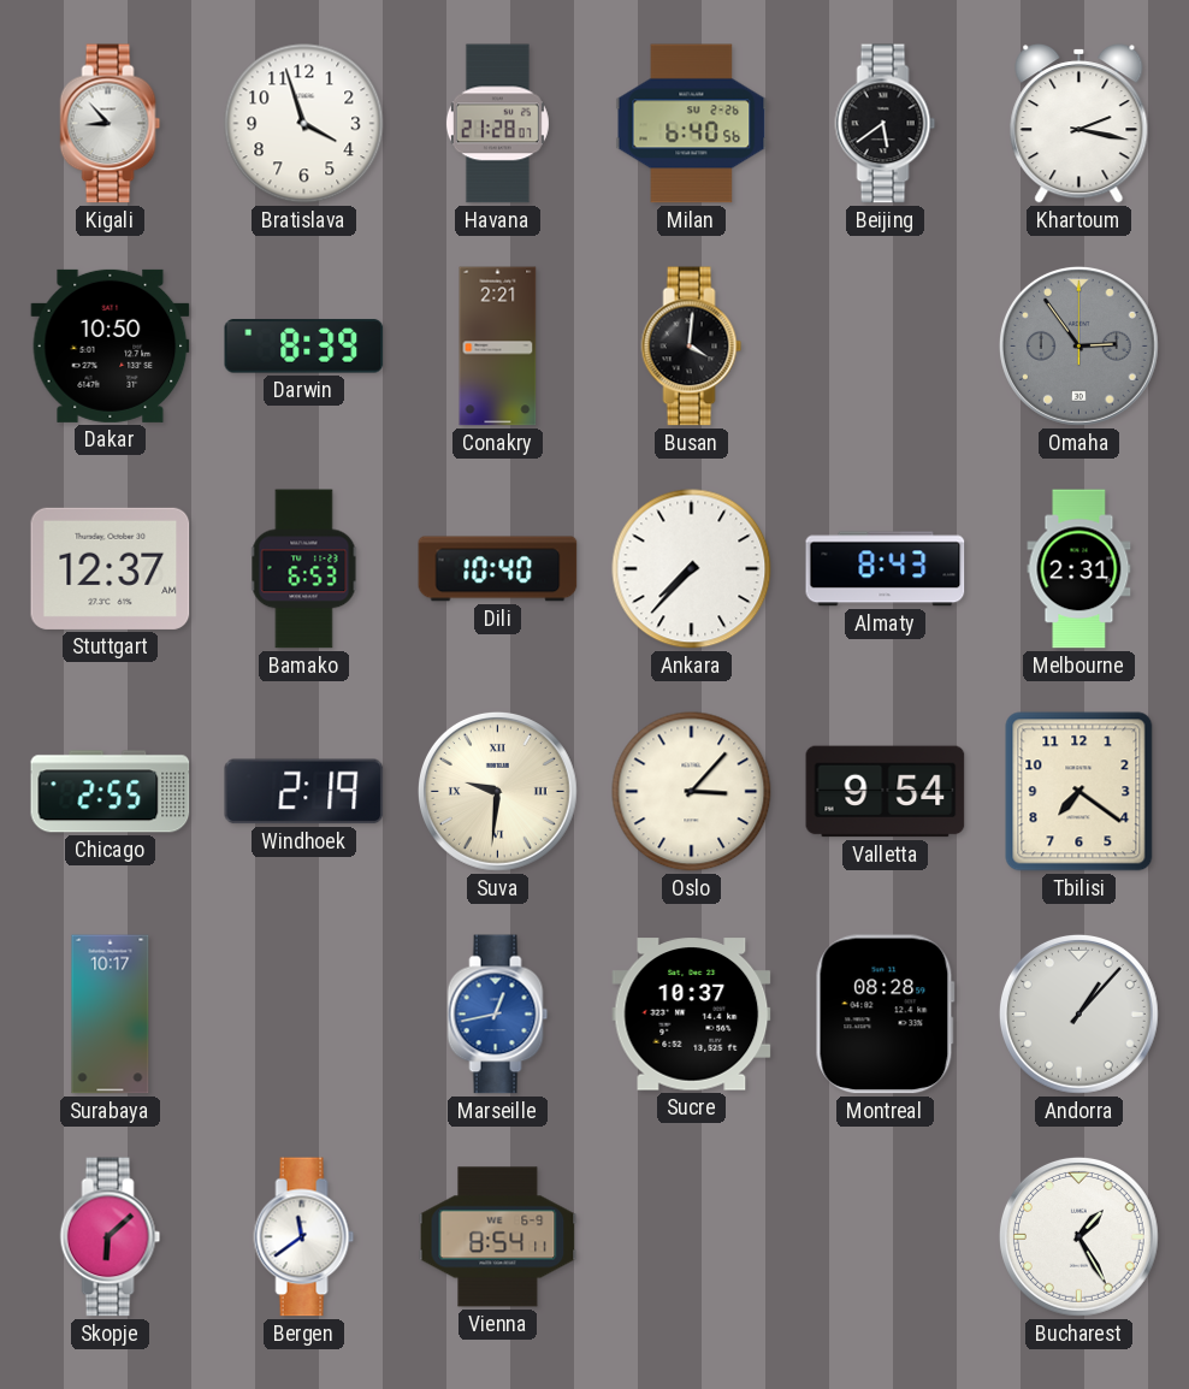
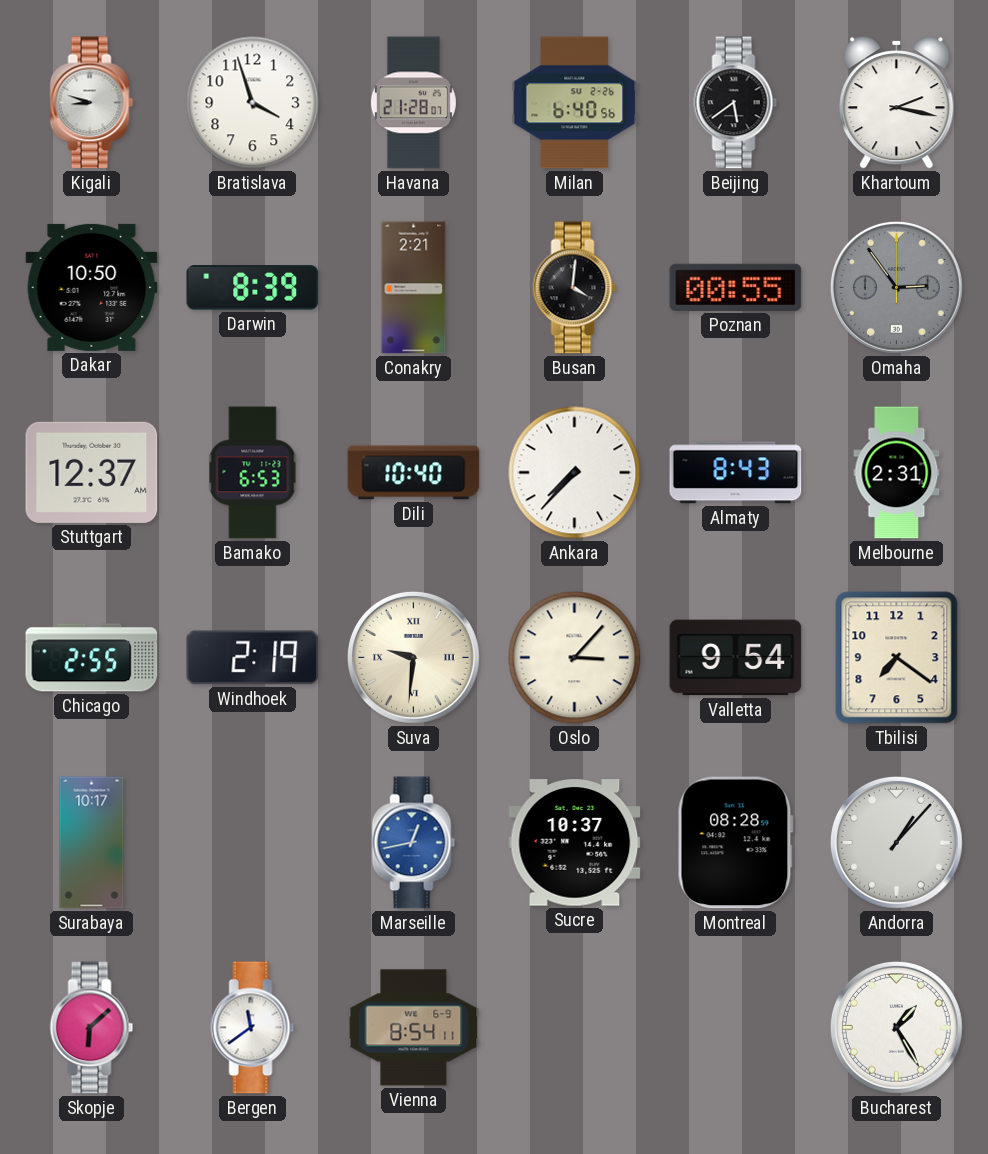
Kigali: 8:53 -> 8:48 (92, 103)
Poznan: none -> 00:55 (736, 287)
